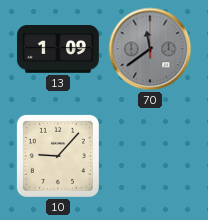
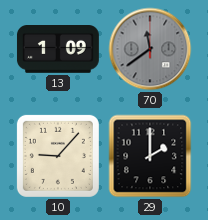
29: none -> 2:00 (150, 156)
